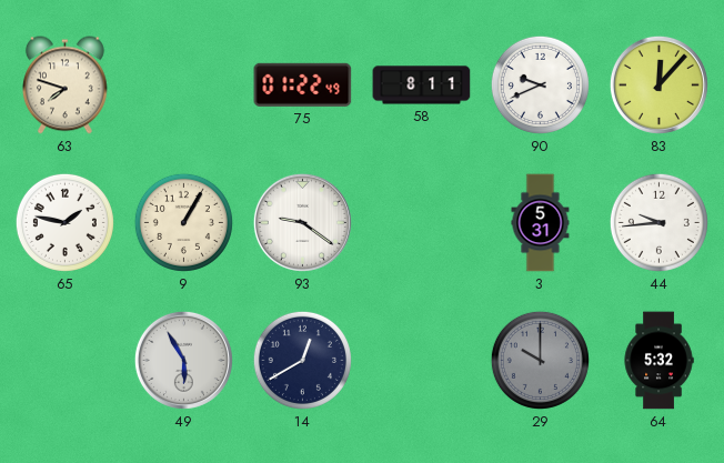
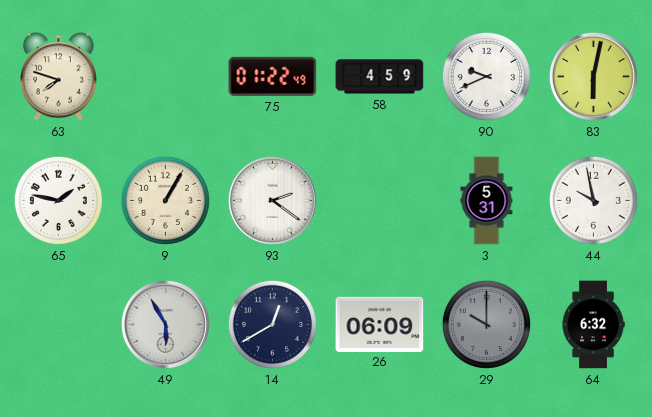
58: 8:11 -> 4:59 (380, 77)
83: 12:07 -> 6:02 (593, 76)
93: 9:21 -> 2:21 (272, 200)
44: 9:44 -> 9:58 (593, 200)
26: none -> 06:09 (380, 324)
64: 5:32 -> 6:32 (593, 325)
